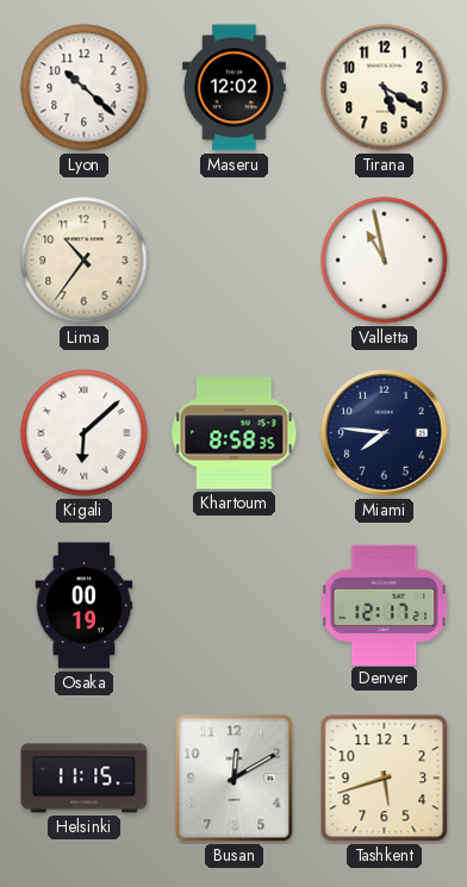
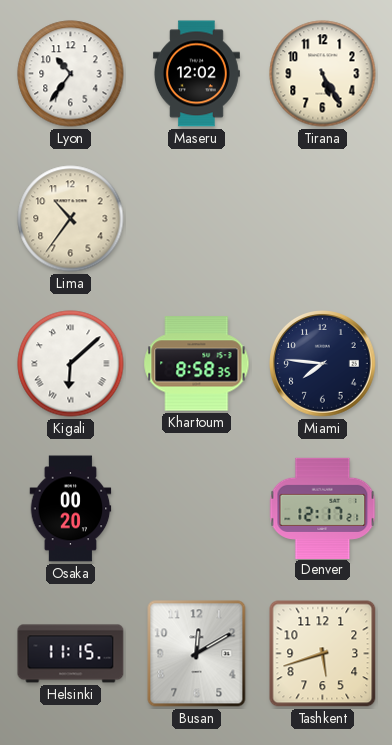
Lyon: 10:22 -> 10:36 (71, 74)
Tirana: 5:20 -> 5:25 (323, 74)
Valletta: 10:58 -> none (385, 261)
Osaka: 00:19 -> 00:20 (71, 509)
